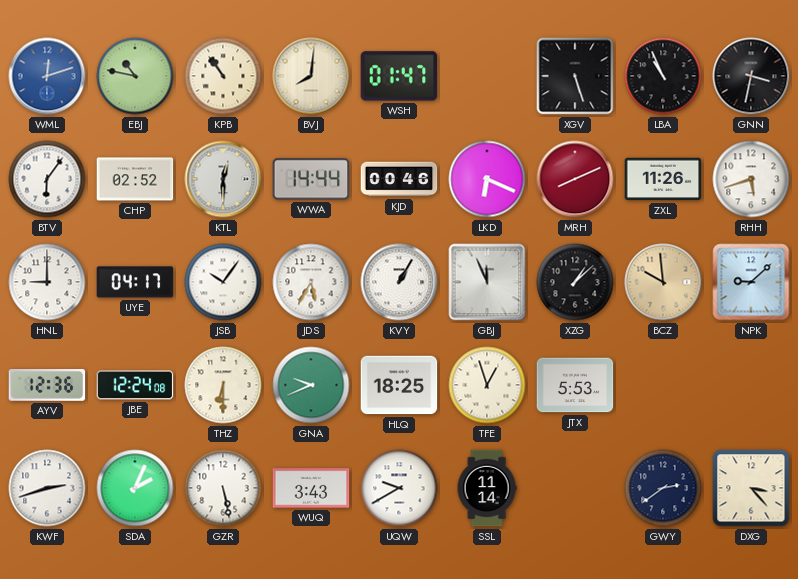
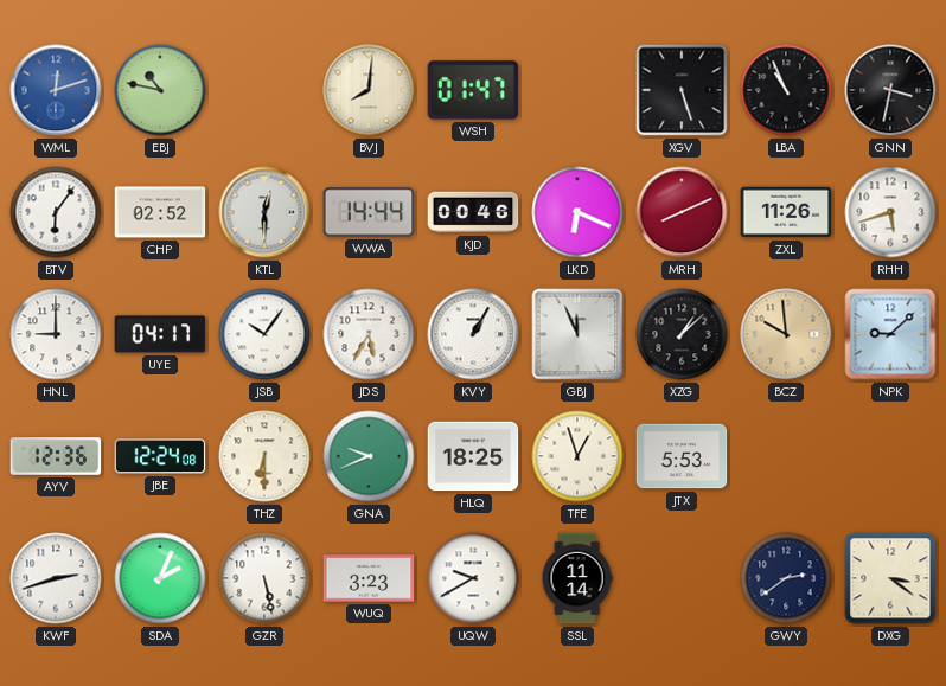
KPB: 10:54 -> none (223, 76)
WUQ: 3:43 -> 3:23 (369, 578)
DXG: 3:23 -> 3:21 (890, 578)
